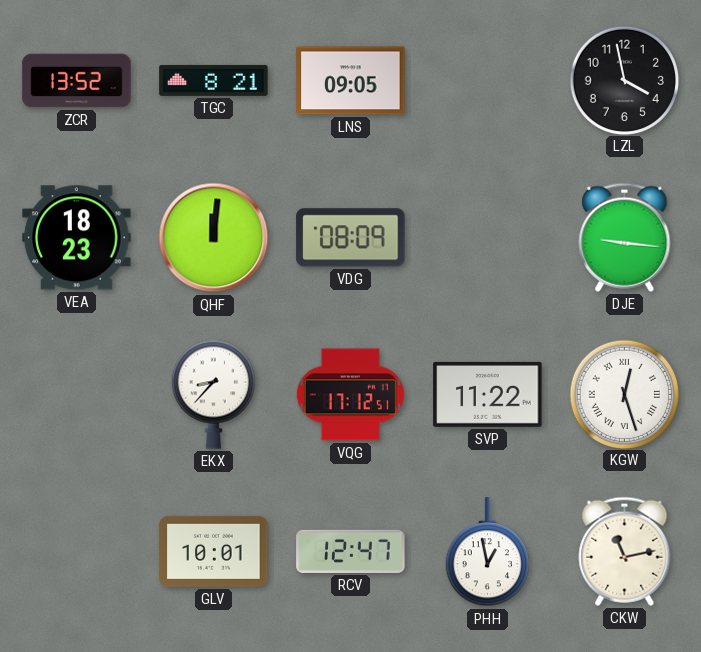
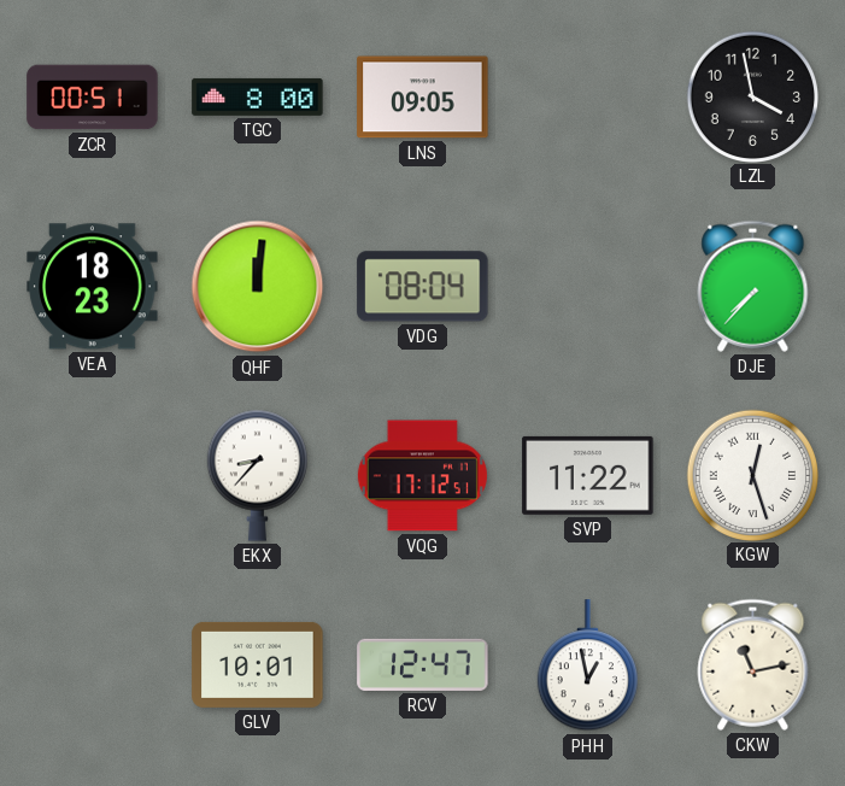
ZCR: 13:52 -> 00:51 (93, 98)
TGC: 8:21 -> 8:00 (258, 96)
VDG: 08:09 -> 08:04 (423, 287)
DJE: 9:16 -> 7:37 (753, 286)
